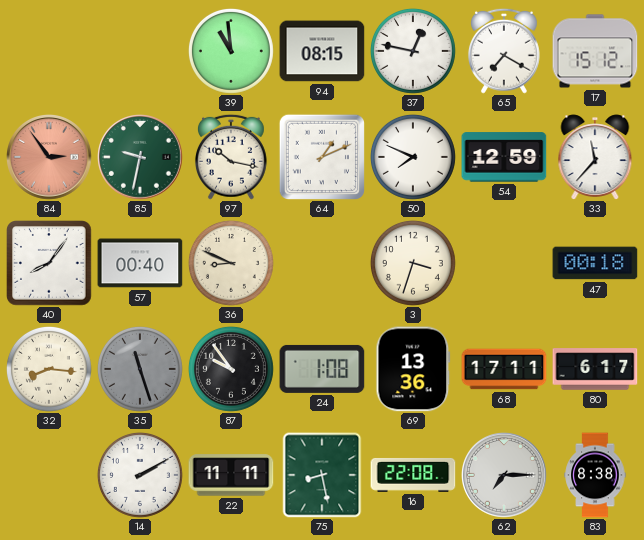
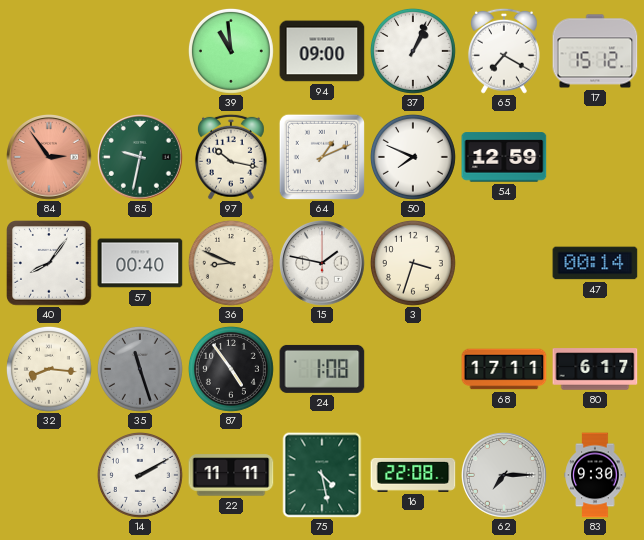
94: 08:15 -> 09:00 (322, 51)
37: 12:47 -> 1:04 (413, 51)
33: 11:37 -> none (595, 157)
15: none -> 1:47 (323, 264)
47: 00:18 -> 00:14 (595, 263)
87: 9:54 -> 4:54 (231, 369)
69: 13:36 -> none (413, 369)
75: 8:28 -> 4:28 (322, 475)
83: 8:38 -> 9:30 (595, 475)
